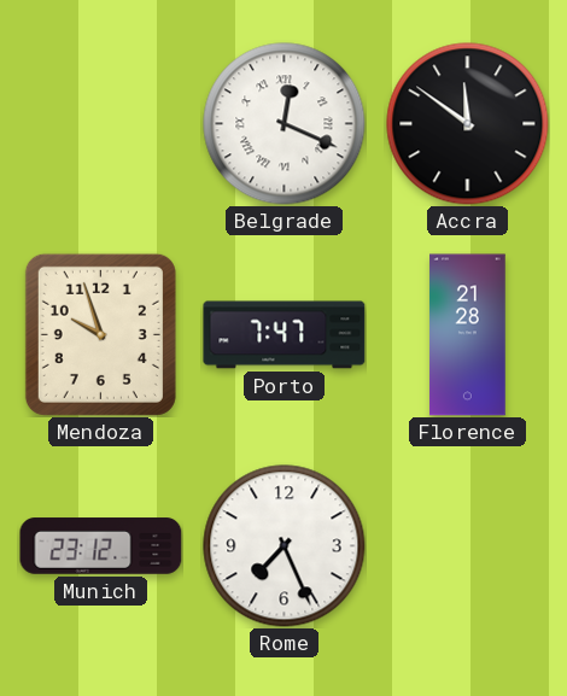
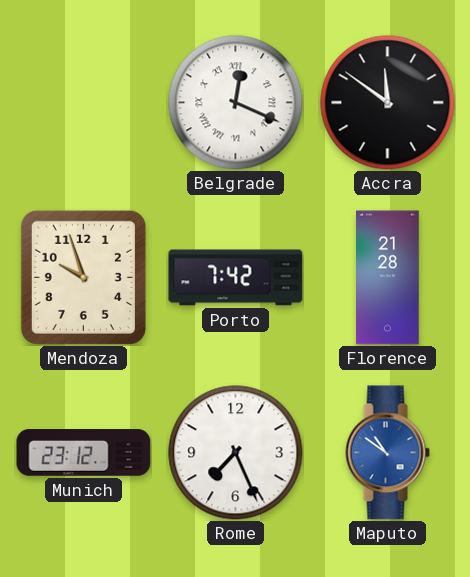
Porto: 7:47 -> 7:42 (236, 278)
Maputo: none -> 10:51 (387, 453)
